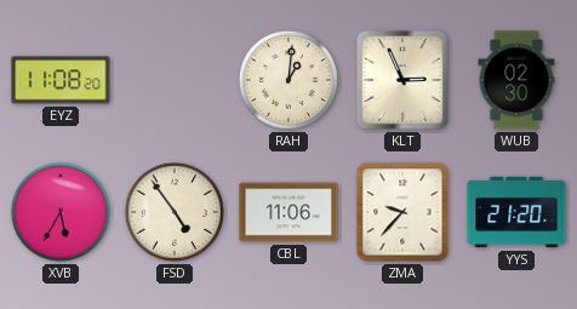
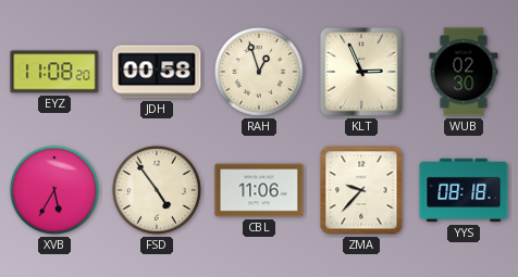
JDH: none -> 00:58 (157, 72)
RAH: 1:01 -> 12:57 (259, 72)
YYS: 21:20 -> 08:18 (464, 190)
